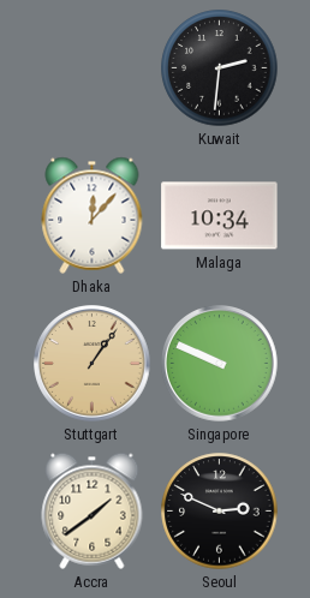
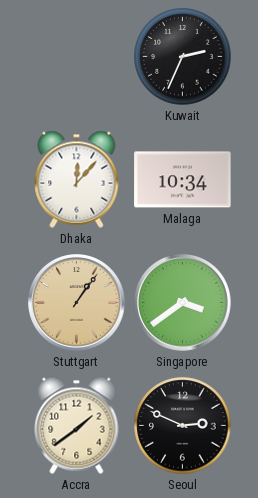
Kuwait: 2:31 -> 2:34 (183, 57)
Singapore: 9:49 -> 3:39 (183, 303)
